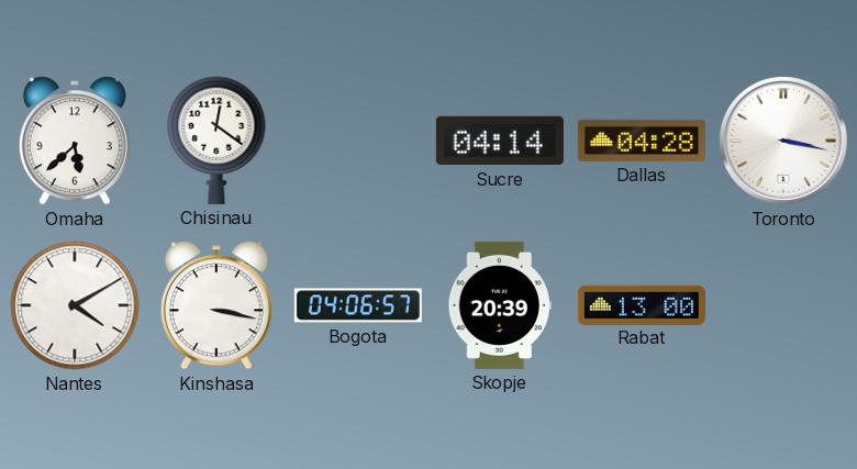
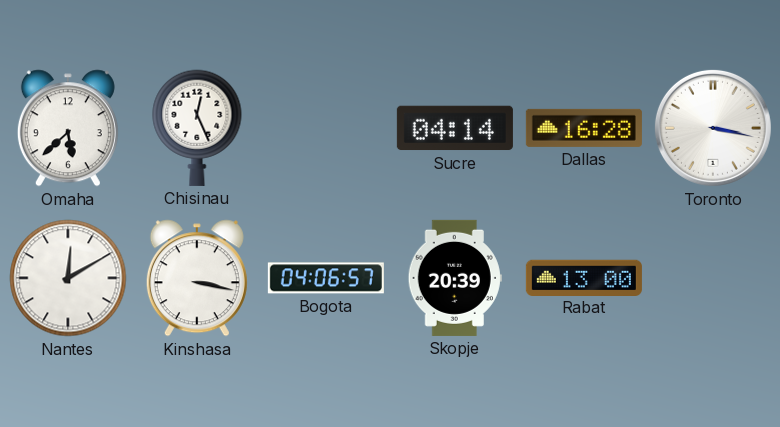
Chisinau: 12:21 -> 12:26 (197, 128)
Dallas: 04:28 -> 16:28 (584, 128)
Nantes: 4:10 -> 12:10 (68, 278)
